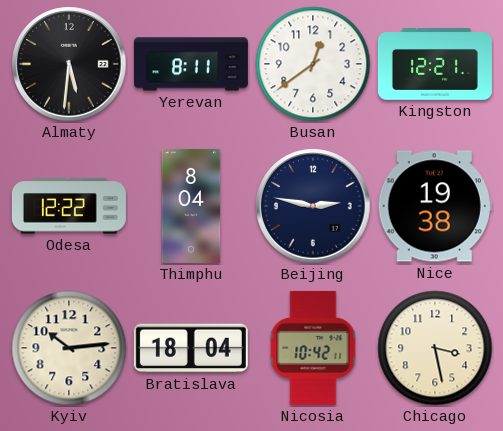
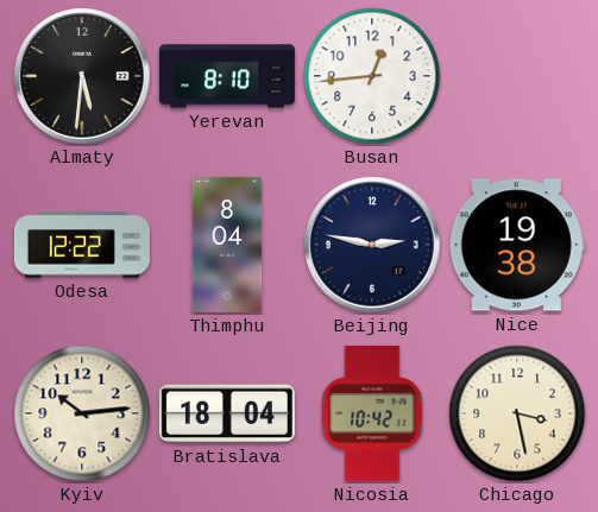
Yerevan: 8:11 -> 8:10 (227, 76)
Busan: 12:39 -> 12:44 (372, 76)
Kingston: 12:21 -> none (435, 64)
